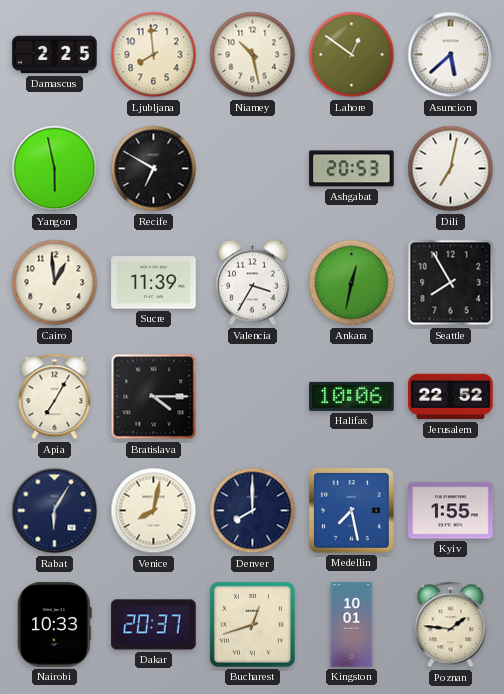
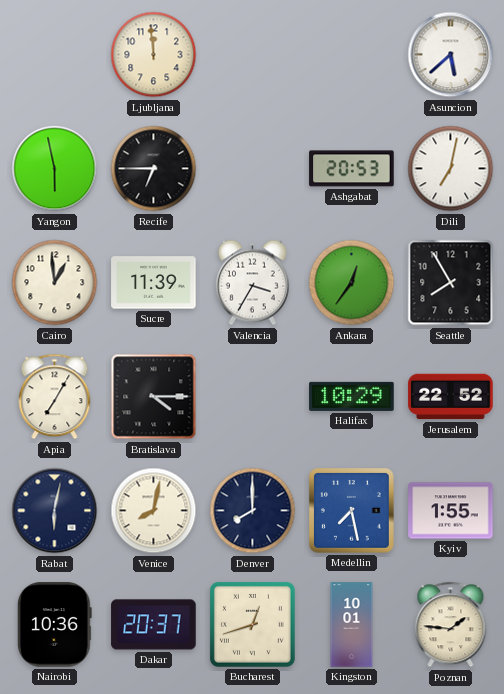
Damascus: 2:25 -> none (55, 55)
Ljubljana: 7:59 -> 11:59 (154, 55)
Niamey: 10:28 -> none (253, 55)
Lahore: 12:51 -> none (352, 55)
Recife: 6:50 -> 6:45 (154, 169)
Ankara: 12:32 -> 12:36 (352, 283)
Halifax: 10:06 -> 10:29 (352, 396)
Rabat: 6:05 -> 6:02 (55, 511)
Nairobi: 10:33 -> 10:36 (54, 625)
